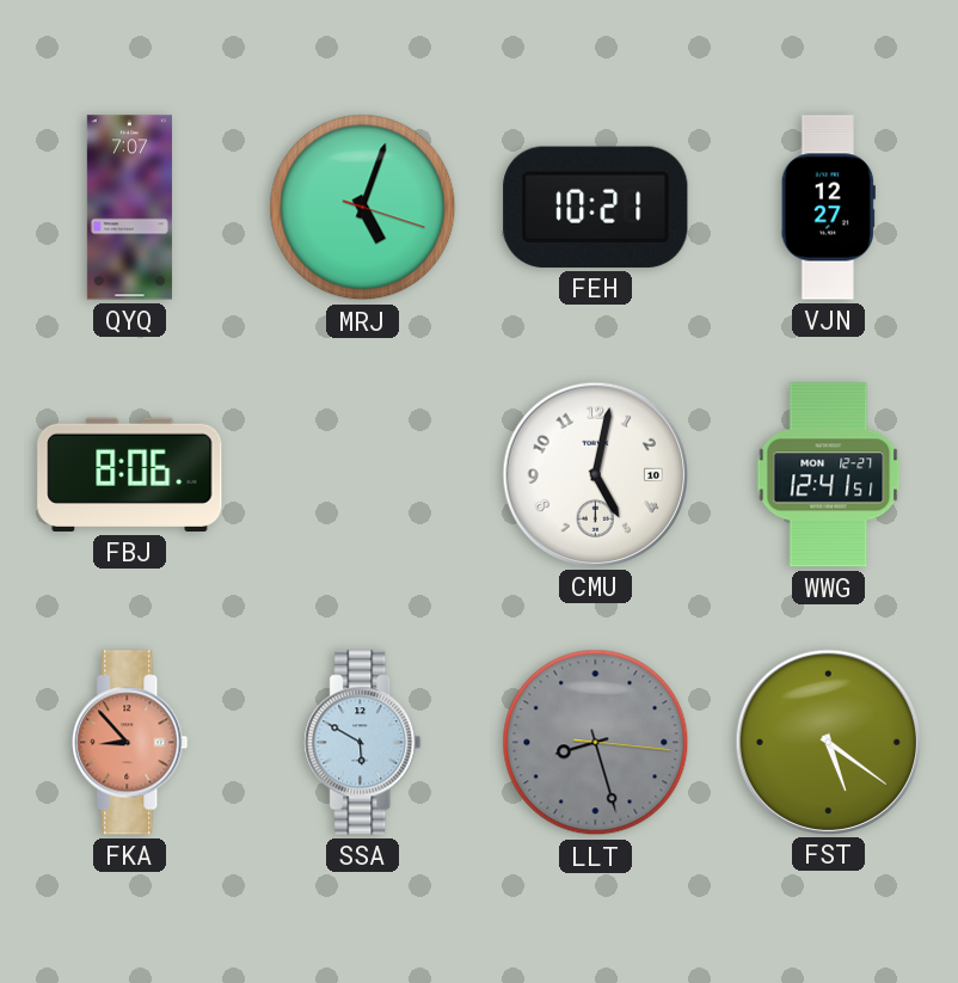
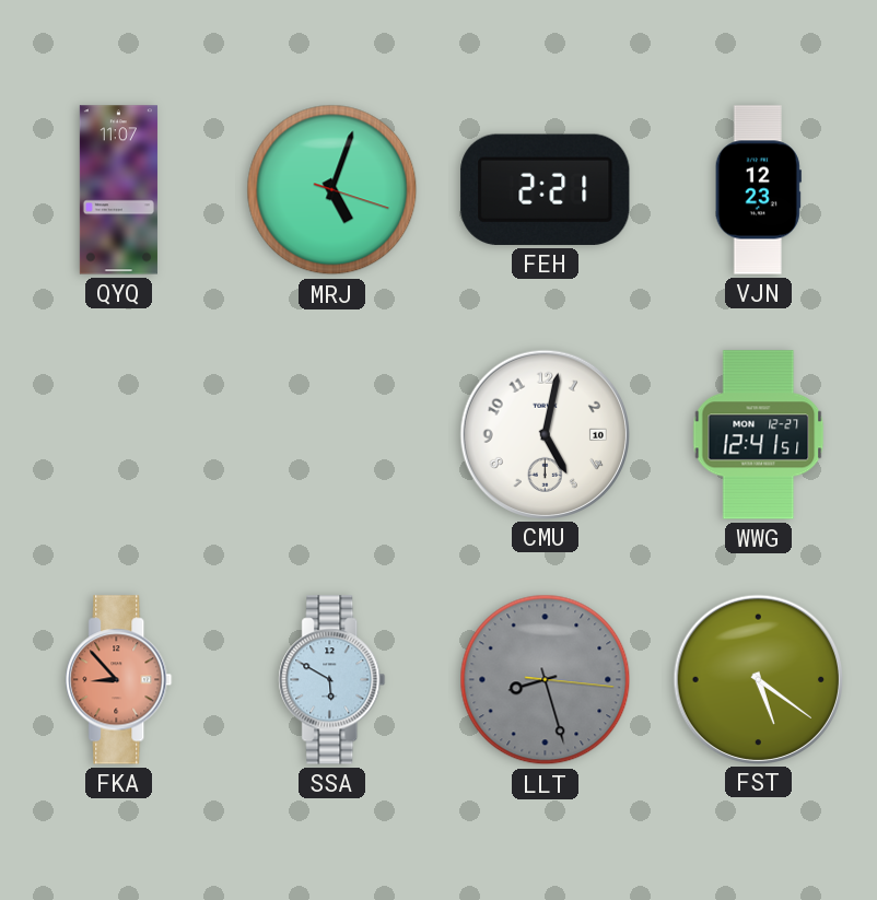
QYQ: 7:07 -> 11:07 (118, 190)
FEH: 10:21 -> 2:21 (546, 189)
VJN: 12:27 -> 12:23 (758, 190)
FBJ: 8:06 -> none (130, 474)
